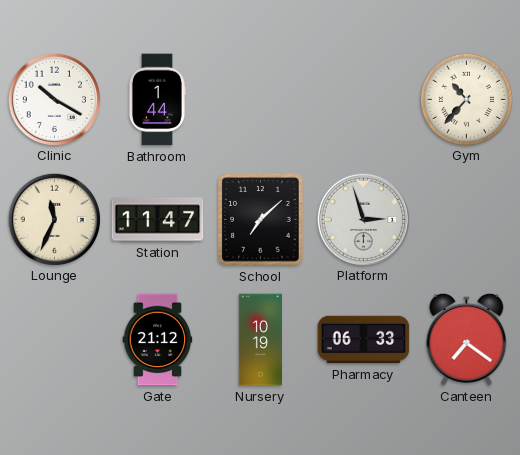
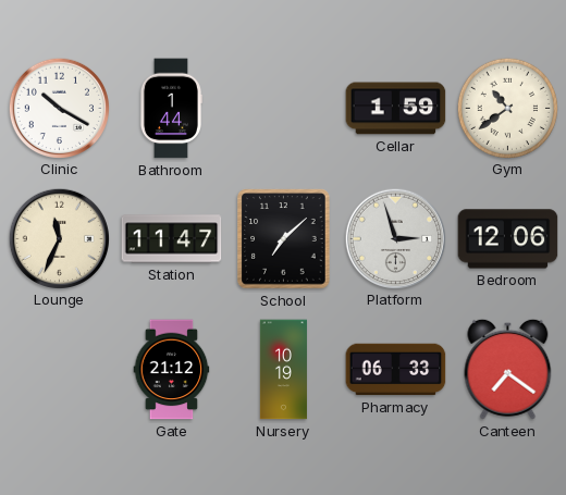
Cellar: none -> 1:59 (396, 109)
Gym: 10:37 -> 10:39 (507, 108)
Bedroom: none -> 12:06 (508, 239)
